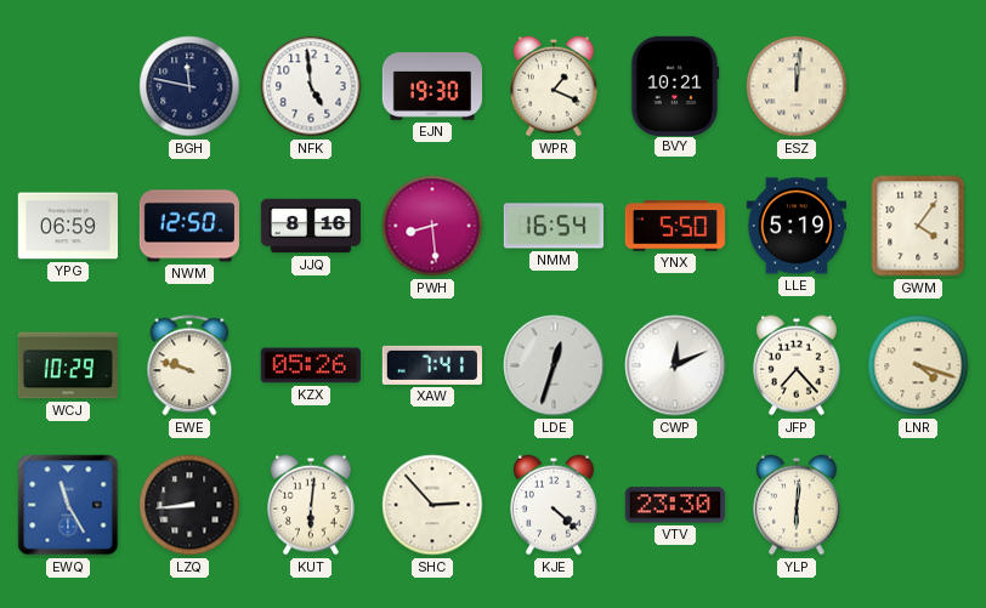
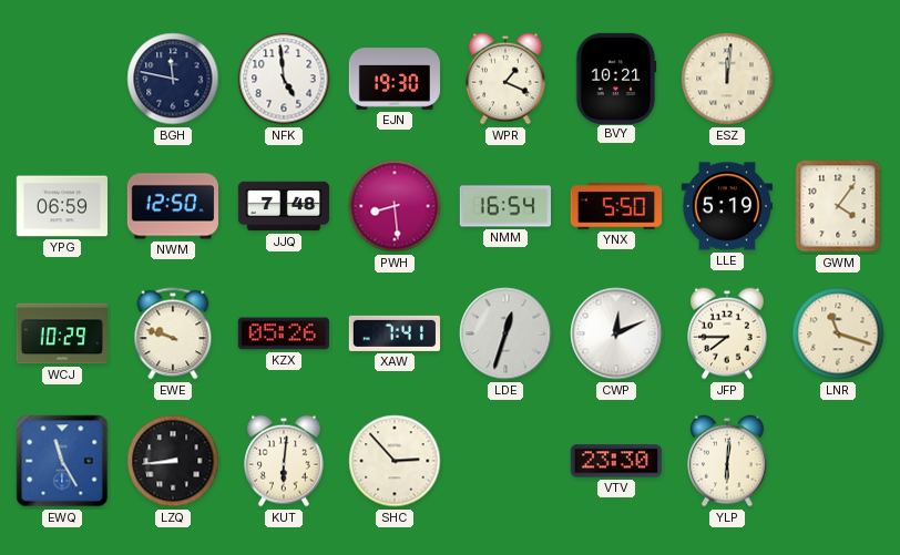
JJQ: 8:16 -> 7:48 (284, 206)
JFP: 7:23 -> 7:45 (727, 333)
LNR: 4:18 -> 11:18 (838, 333)
KJE: 4:22 -> none (554, 505)
